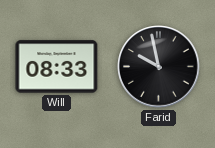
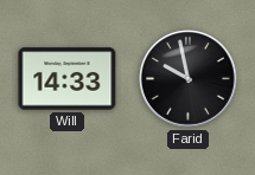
Will: 08:33 -> 14:33 (68, 79)
